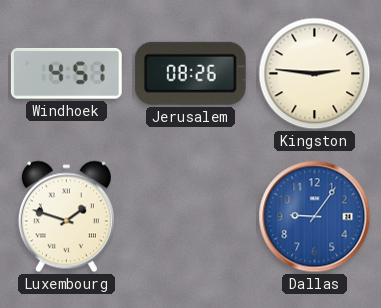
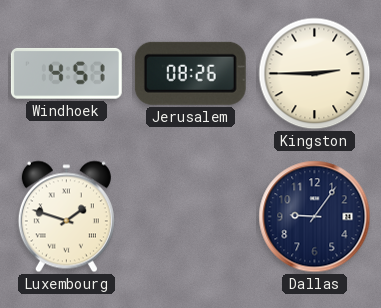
Kingston: 2:46 -> 2:45 (315, 74)
Dallas dial: blue -> navy (315, 217)
